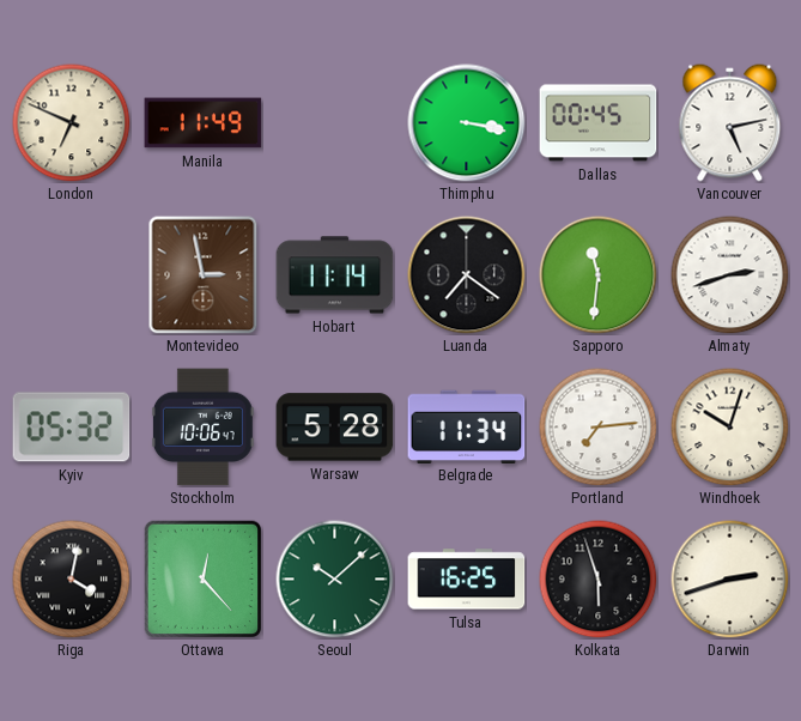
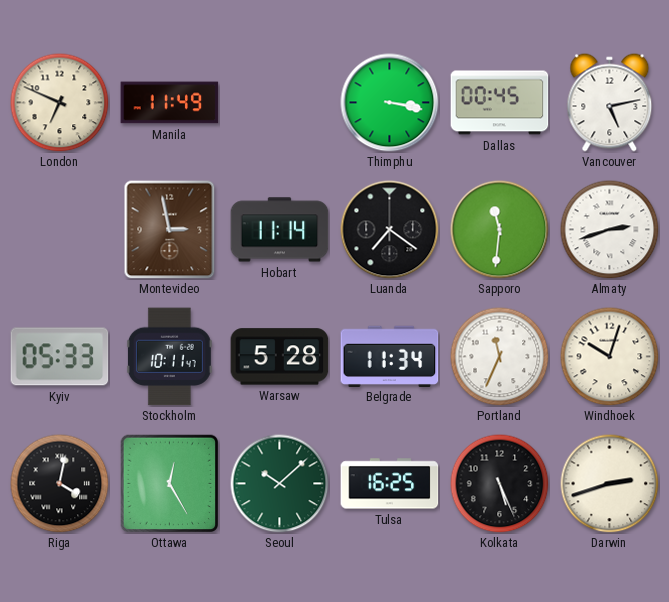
Kyiv: 05:32 -> 05:33 (60, 357)
Stockholm: 10:06 -> 10:11 (169, 357)
Portland: 7:14 -> 11:34 (500, 357)
Ottawa: 12:23 -> 12:25 (169, 483)
Kolkata: 5:57 -> 5:26 (500, 484)
